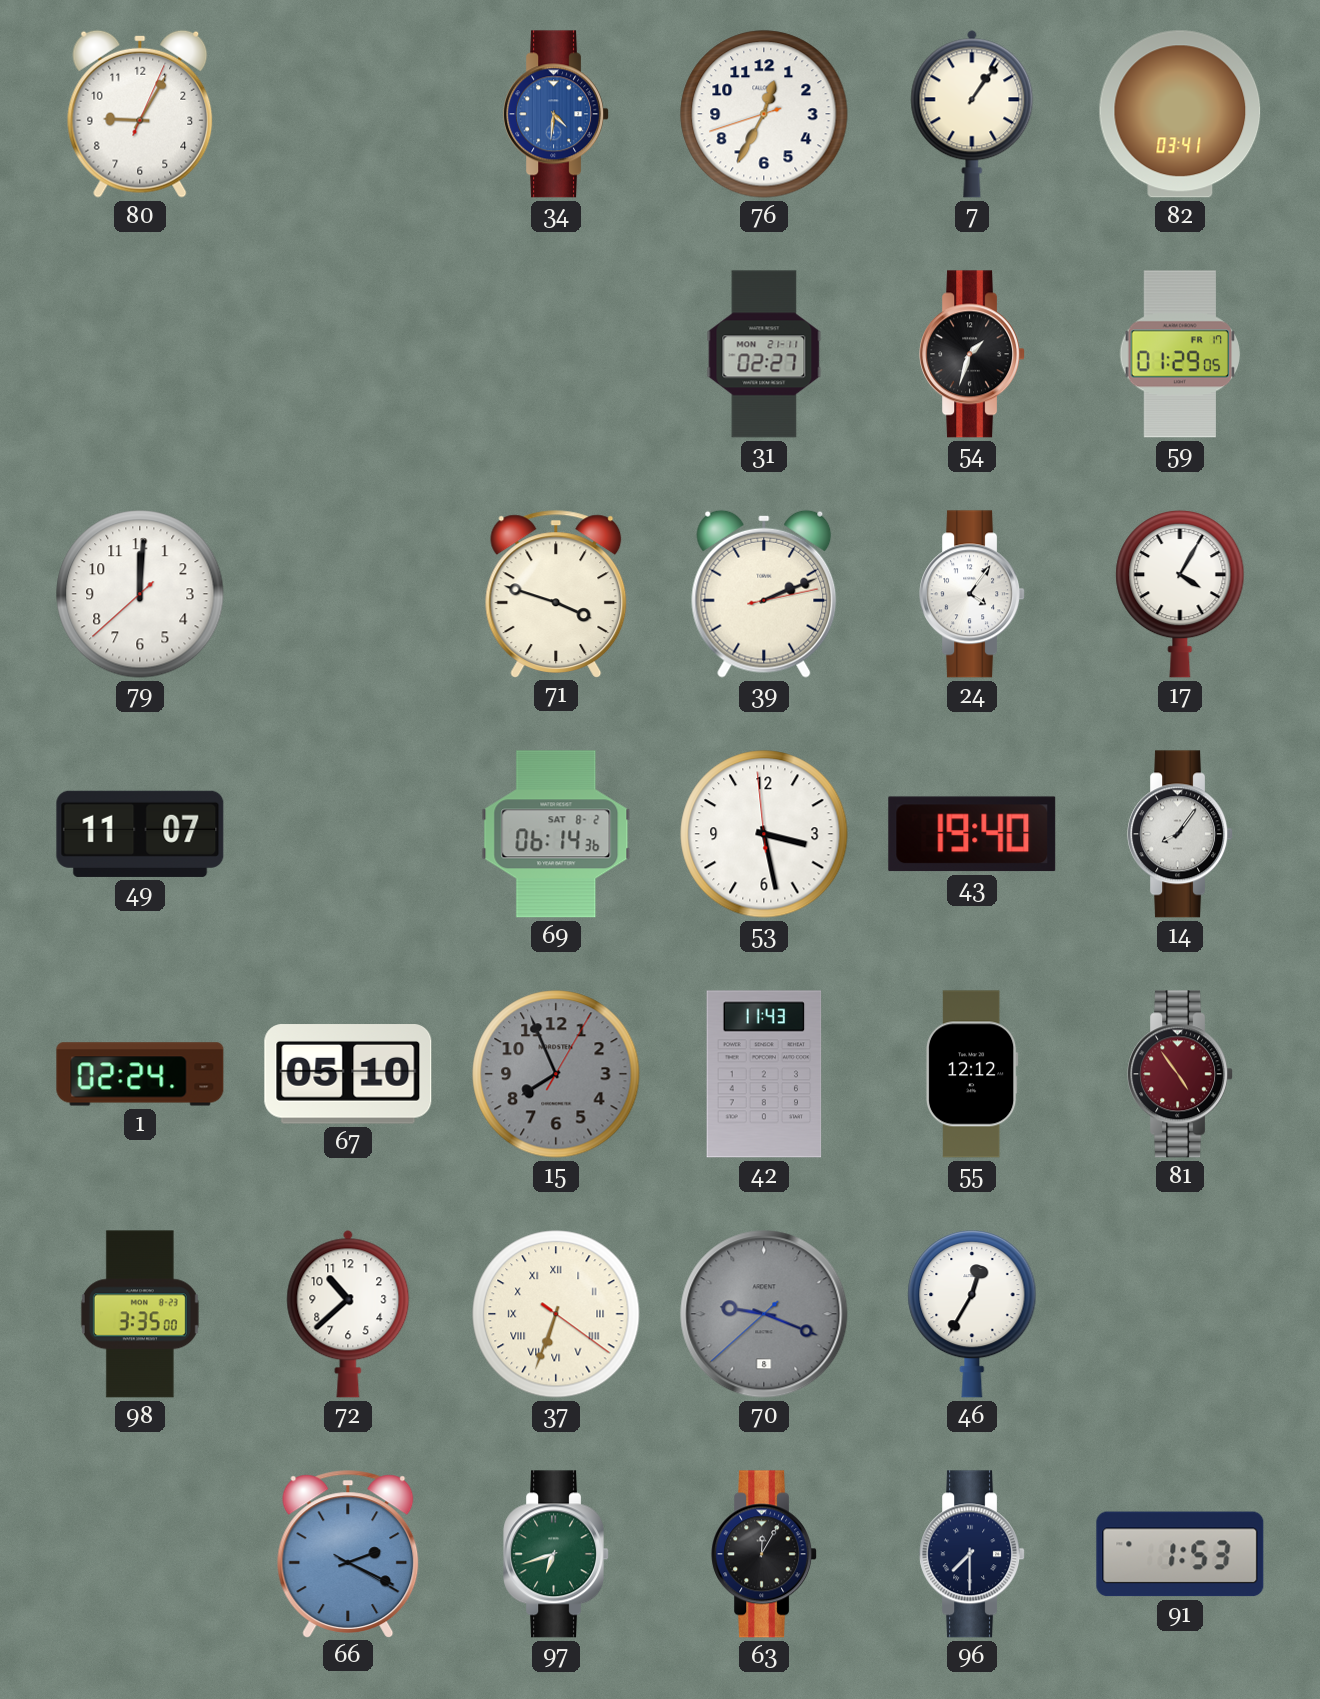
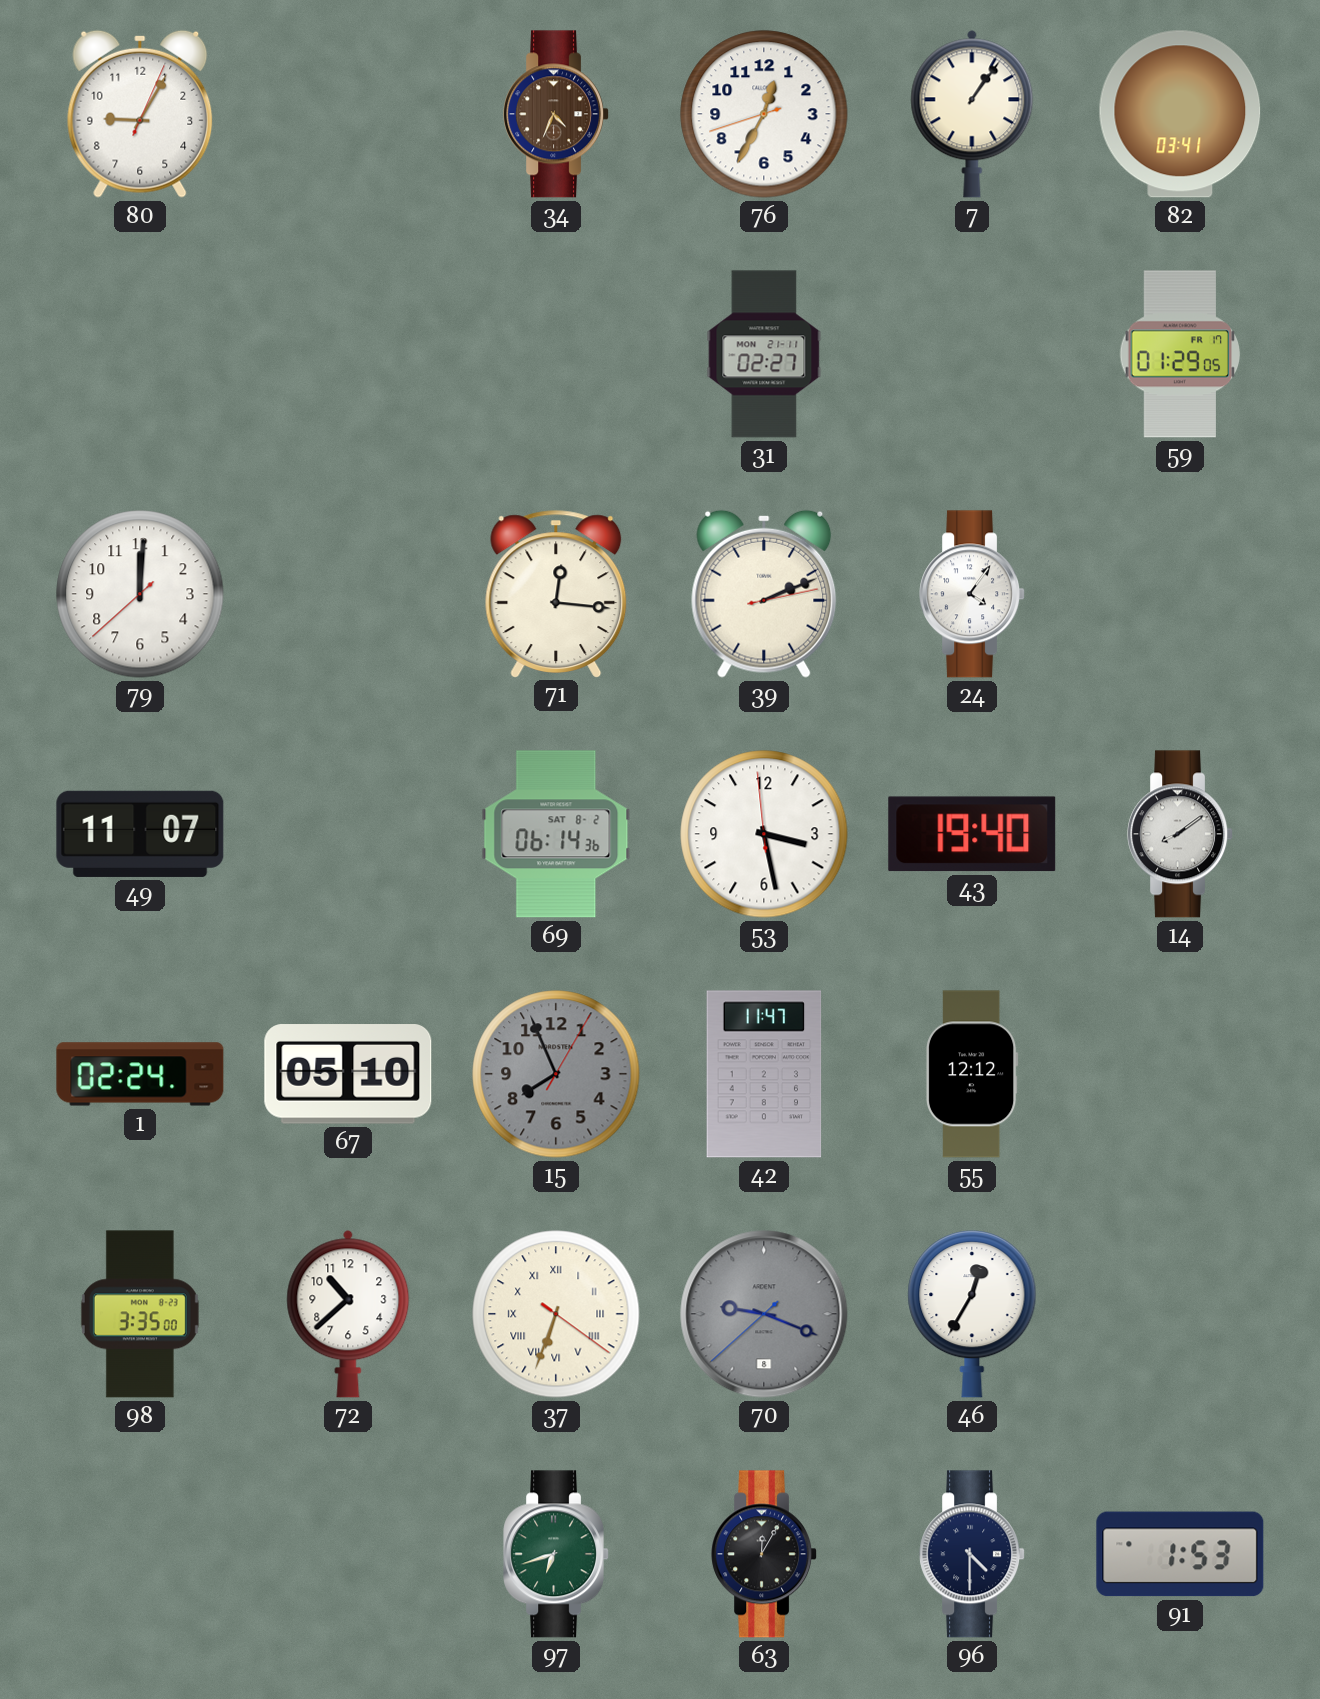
34: 4:31 -> 4:34 (557, 114)
34 dial: blue -> brown (557, 114)
54: 1:33 -> none (973, 354)
71: 3:48 -> 12:16 (556, 594)
17: 4:05 -> none (1180, 594)
14: 8:06 -> 8:09 (1181, 834)
42: 11:43 -> 11:47 (764, 1074)
81: 4:54 -> none (1181, 1074)
66: 2:19 -> none (348, 1554)
96: 7:30 -> 4:30 (973, 1554)
